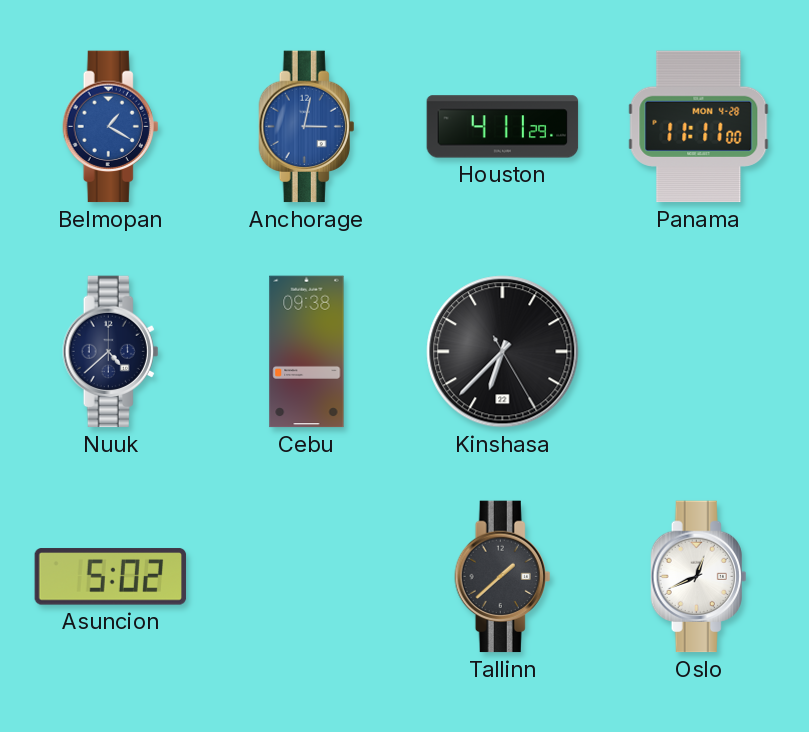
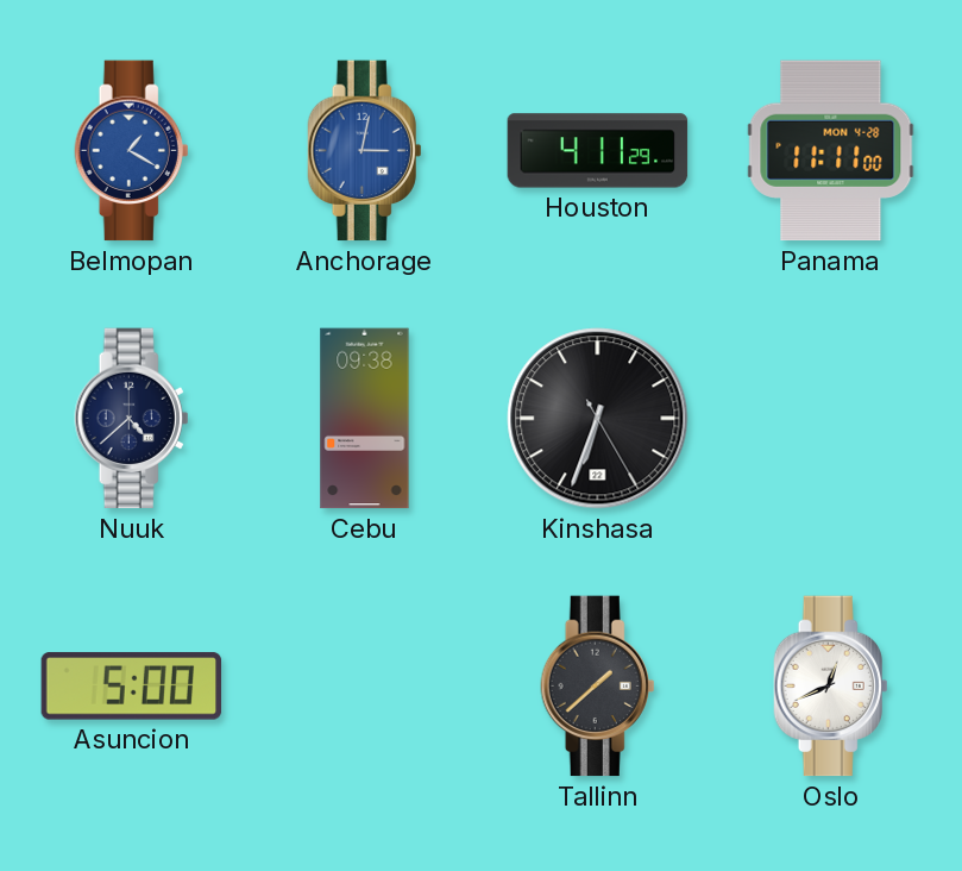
Kinshasa: 6:37 -> 6:33 (598, 419)
Asuncion: 5:02 -> 5:00 (132, 687)
